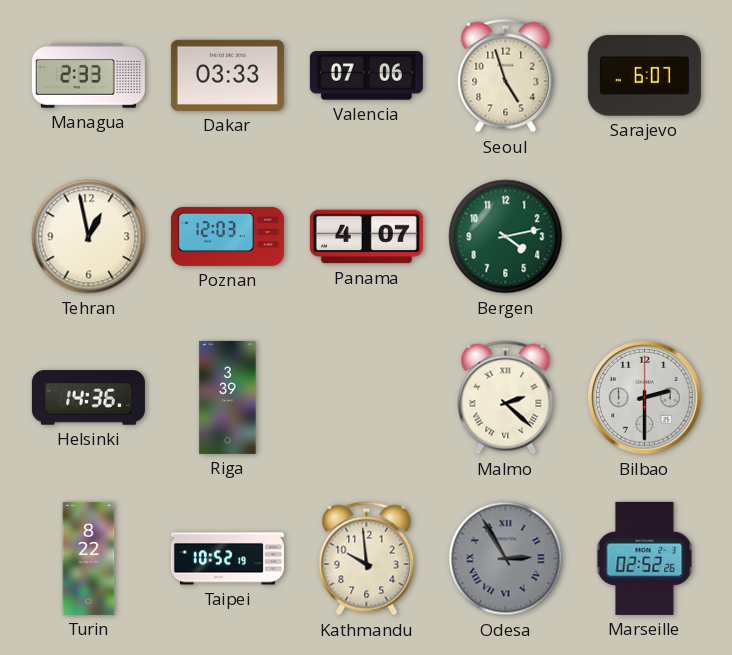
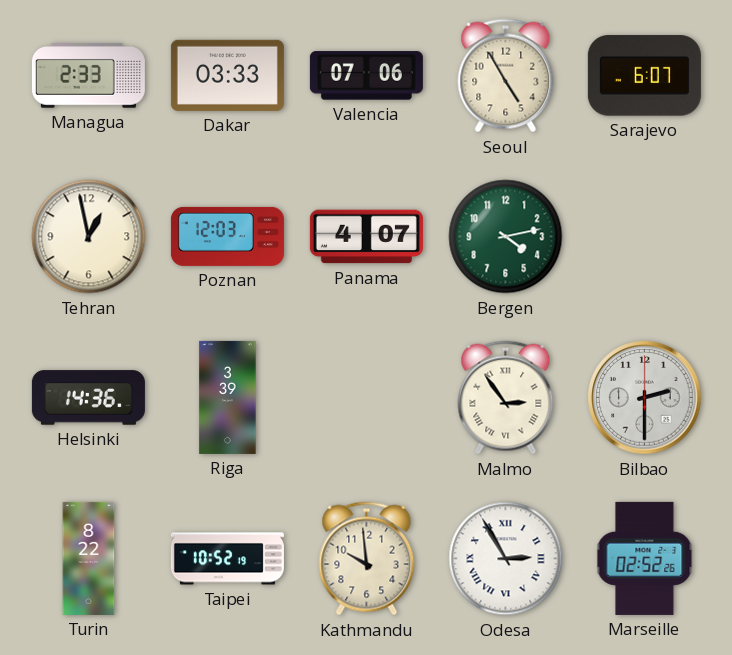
Seoul: 4:57 -> 4:55 (506, 76)
Malmo: 2:22 -> 2:54 (506, 398)
Odesa dial: grey -> white (506, 559)
